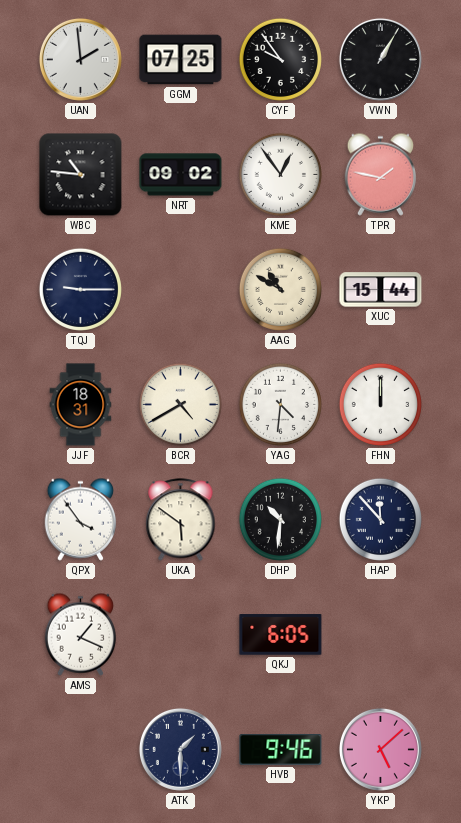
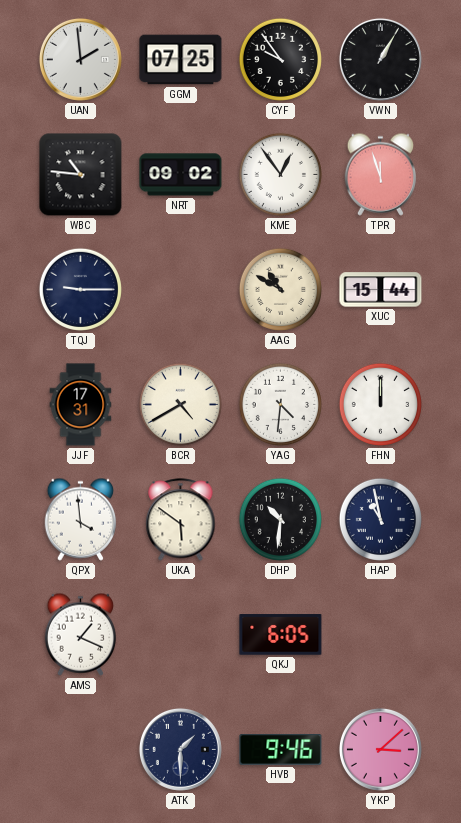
TPR: 1:47 -> 11:57 (381, 174)
JJF: 18:31 -> 17:31 (81, 405)
QPX: 3:54 -> 3:59 (81, 519)
HAP: 11:53 -> 10:58 (380, 519)
YKP: 5:08 -> 3:08 (380, 749)
